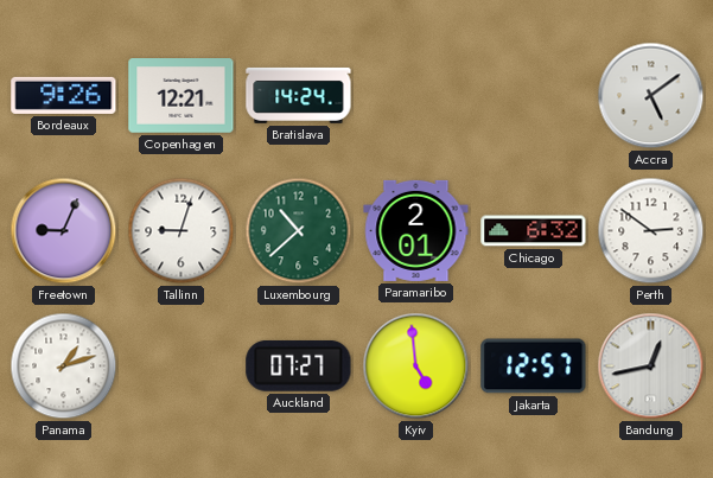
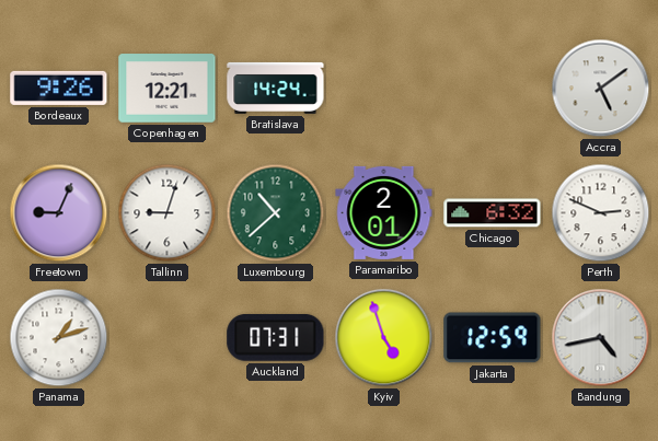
Perth: 2:51 -> 2:49 (601, 213)
Auckland: 07:27 -> 07:31 (276, 338)
Kyiv: 4:59 -> 4:57 (384, 338)
Jakarta: 12:57 -> 12:59 (493, 338)
Bandung: 12:43 -> 4:43 (601, 338)
